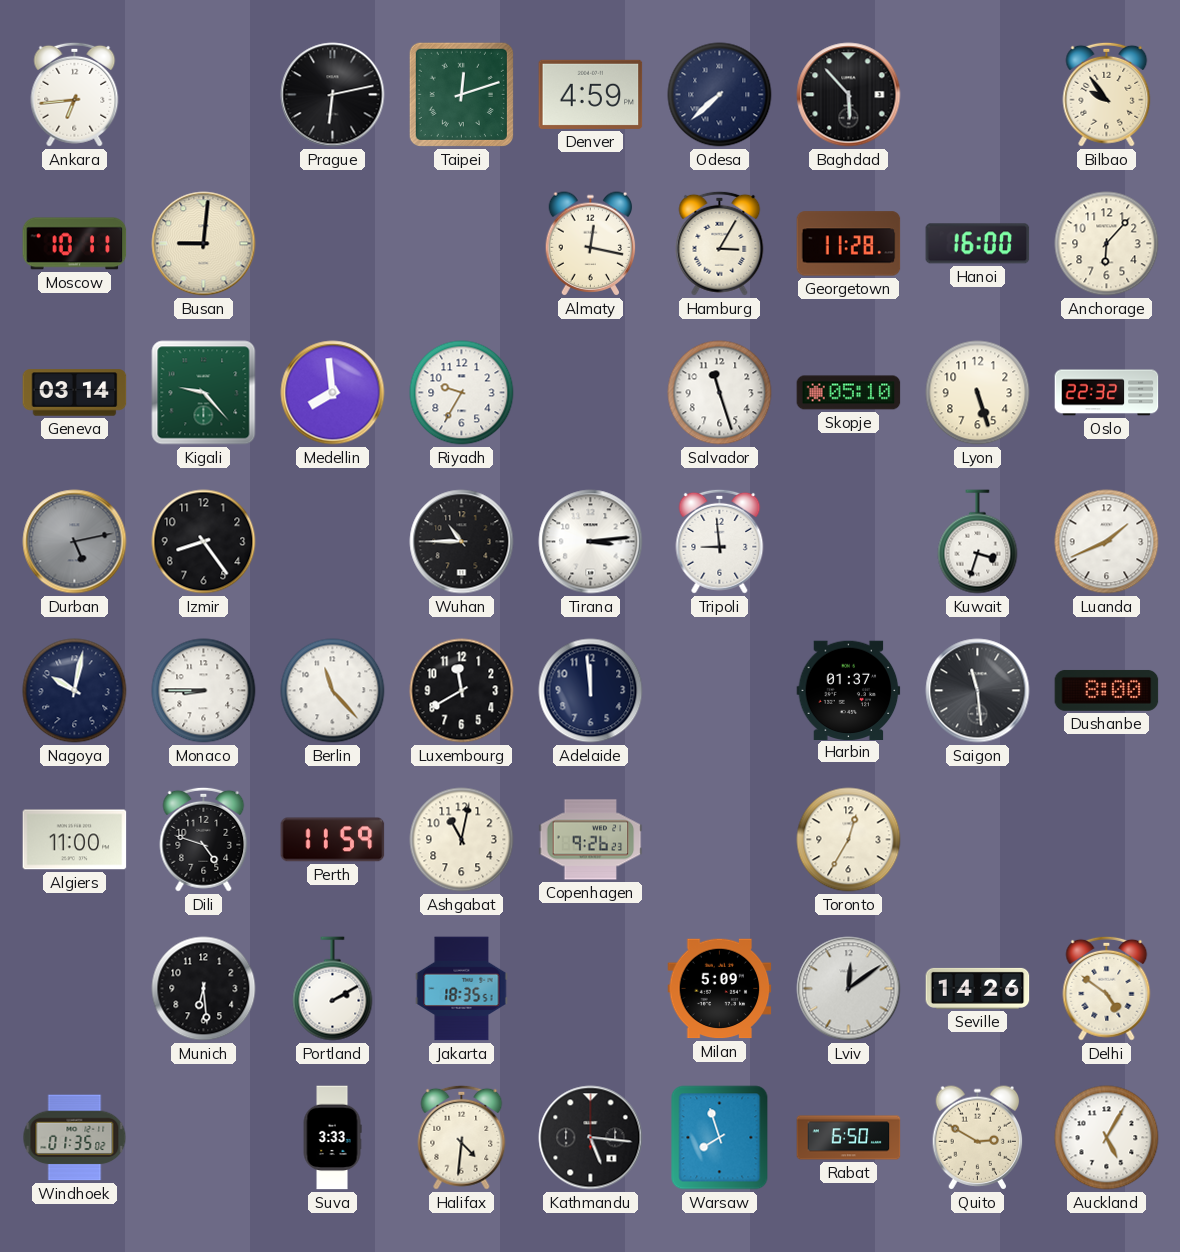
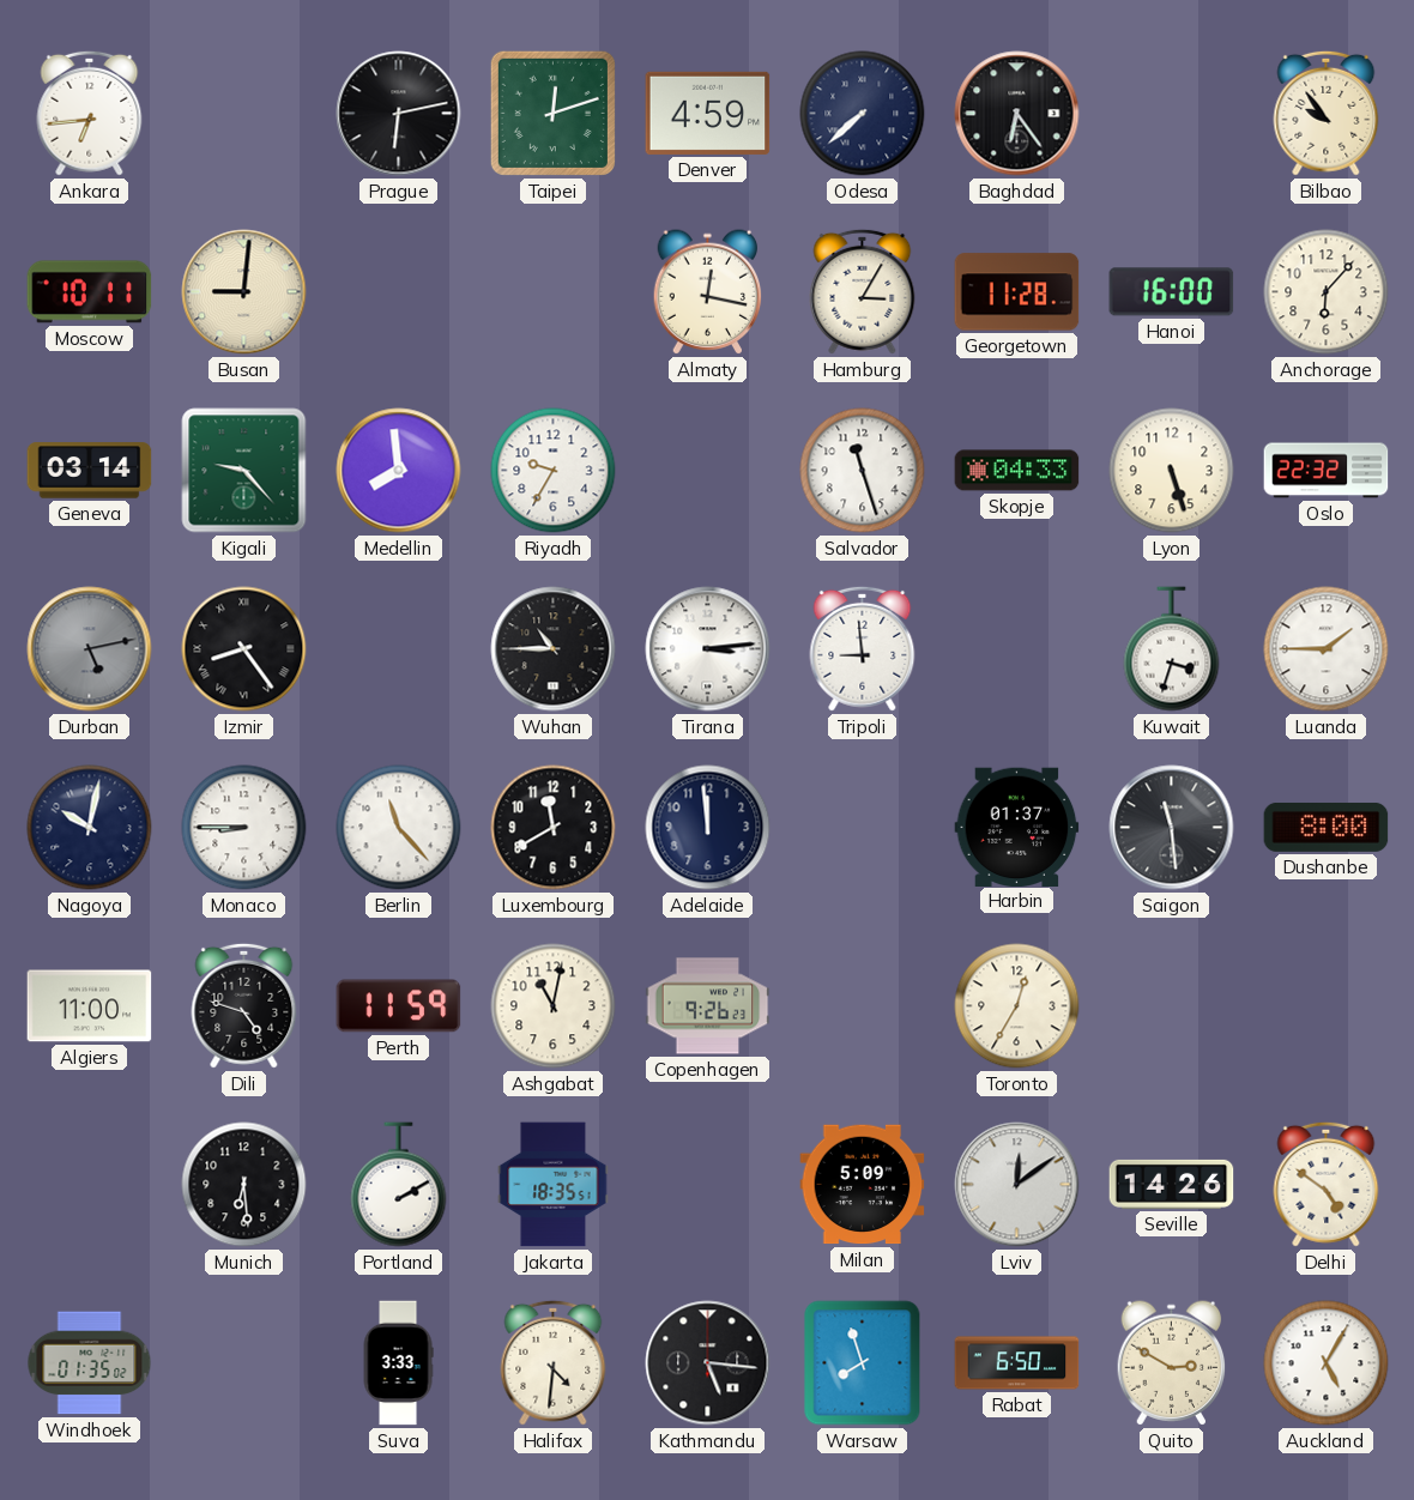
Baghdad: 5:53 -> 6:24 (1017, 114)
Skopje: 05:10 -> 04:33 (1017, 471)
Izmir numerals: Arabic -> Roman (244, 649)
Luanda: 1:41 -> 1:45 (1327, 649)
